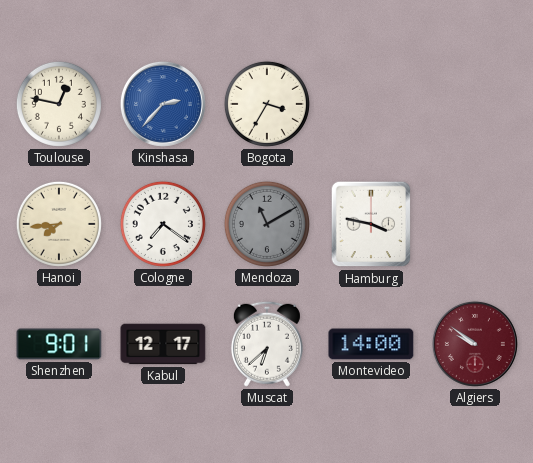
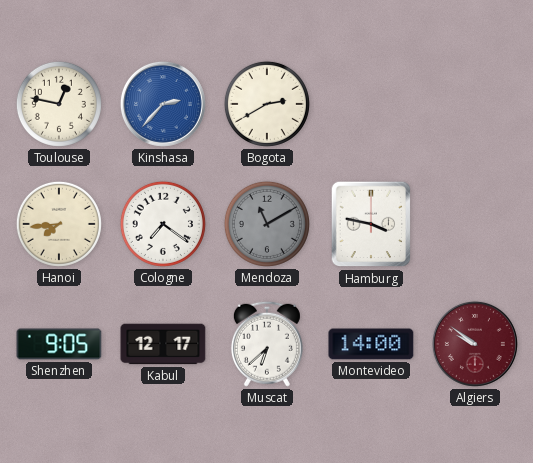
Bogota: 3:35 -> 2:40 (267, 104)
Shenzhen: 9:01 -> 9:05 (59, 344)
